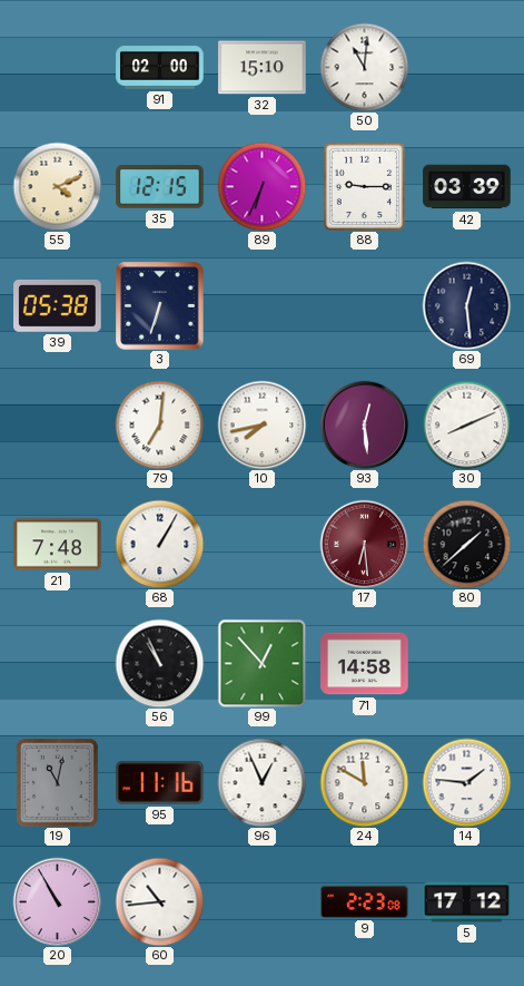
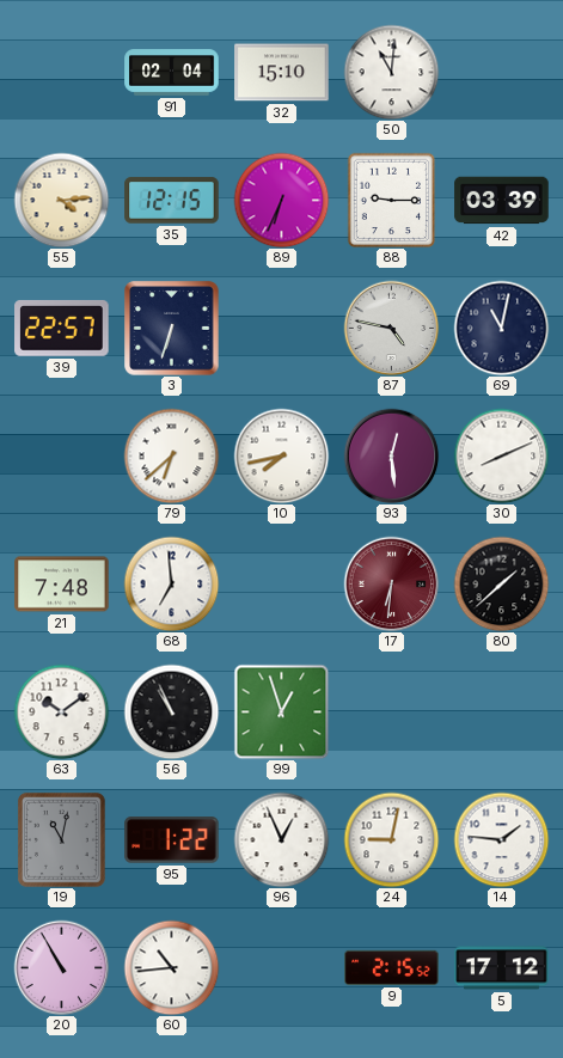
91: 02:00 -> 02:04 (172, 73)
55: 4:11 -> 4:14 (61, 200)
39: 05:38 -> 22:57 (62, 328)
87: none -> 4:47 (391, 328)
69: 12:29 -> 11:02 (501, 328)
79: 7:01 -> 6:38 (171, 455)
68: 1:05 -> 6:59 (171, 583)
17: 6:29 -> 6:31 (391, 583)
63: none -> 10:09 (61, 711)
99: 12:53 -> 12:57 (281, 711)
71: 14:58 -> none (365, 664)
95: 11:16 -> 1:22 (172, 840)
24: 11:50 -> 9:02 (391, 839)
9: 2:23 -> 2:15 (392, 967)
